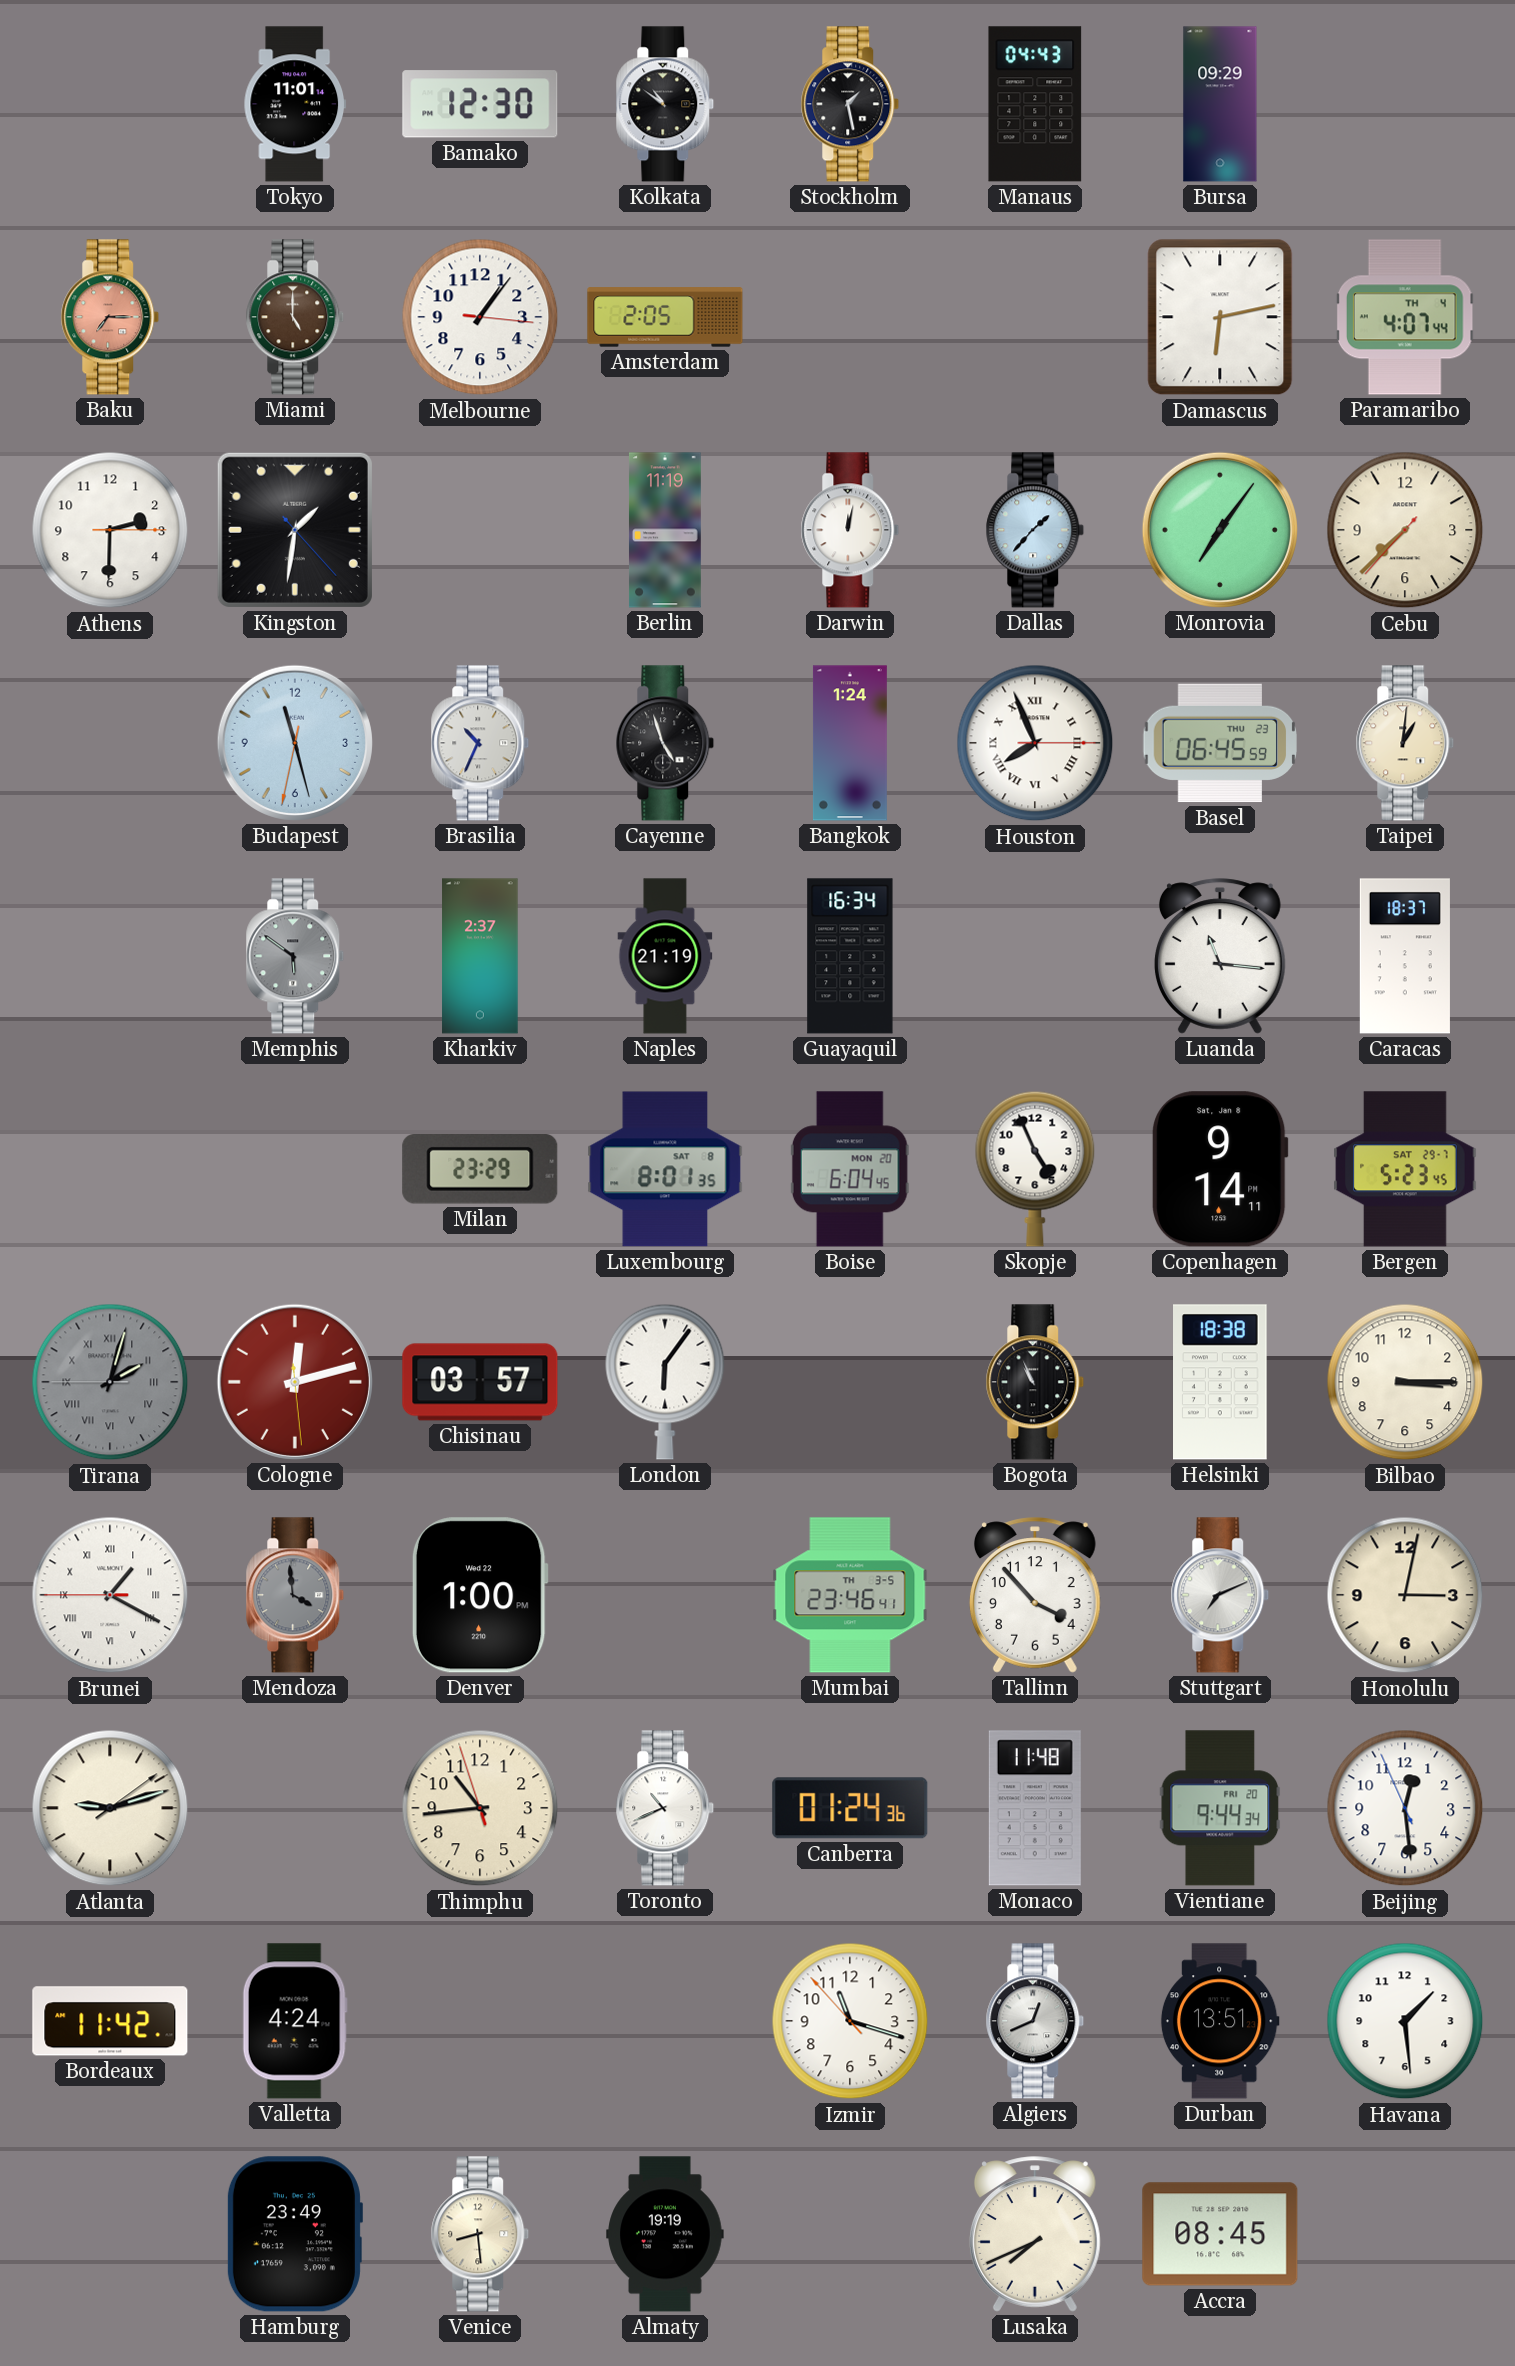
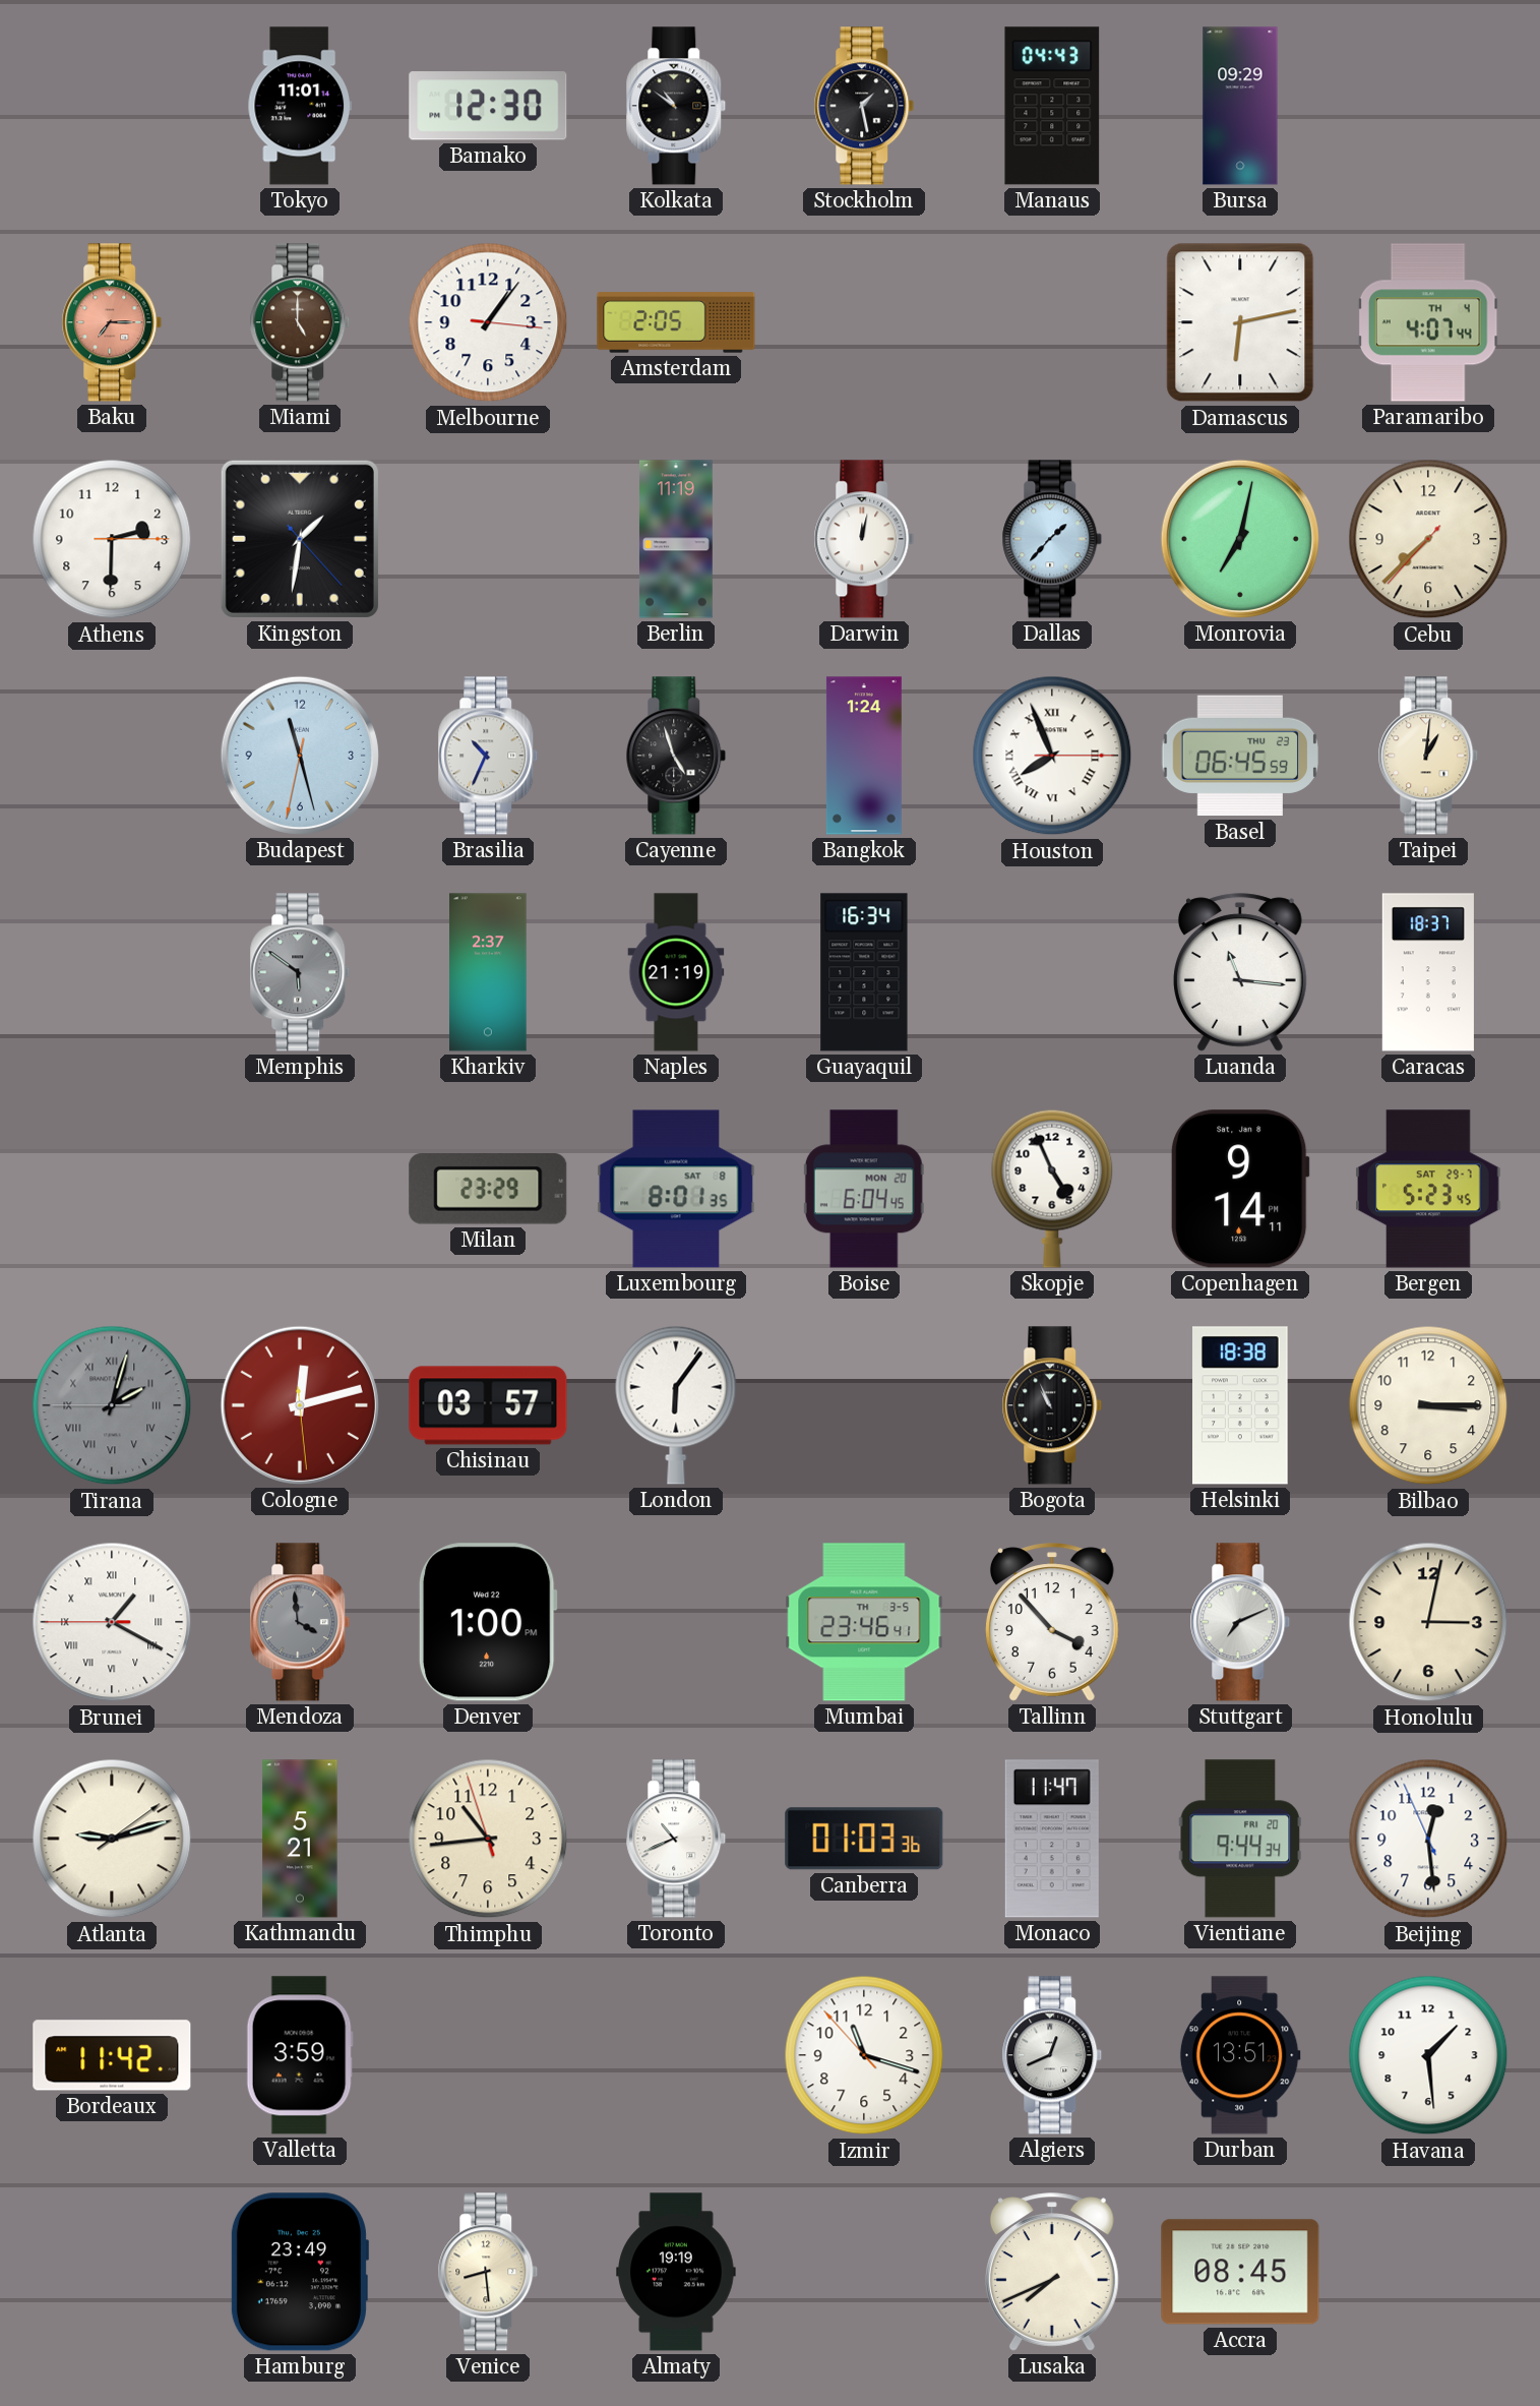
Monrovia: 7:06 -> 7:02 (1240, 539)
Kathmandu: none -> 5:21 (300, 1839)
Canberra: 01:24 -> 01:03 (864, 1839)
Monaco: 11:48 -> 11:47 (1052, 1839)
Valletta: 4:24 -> 3:59 (300, 2055)
